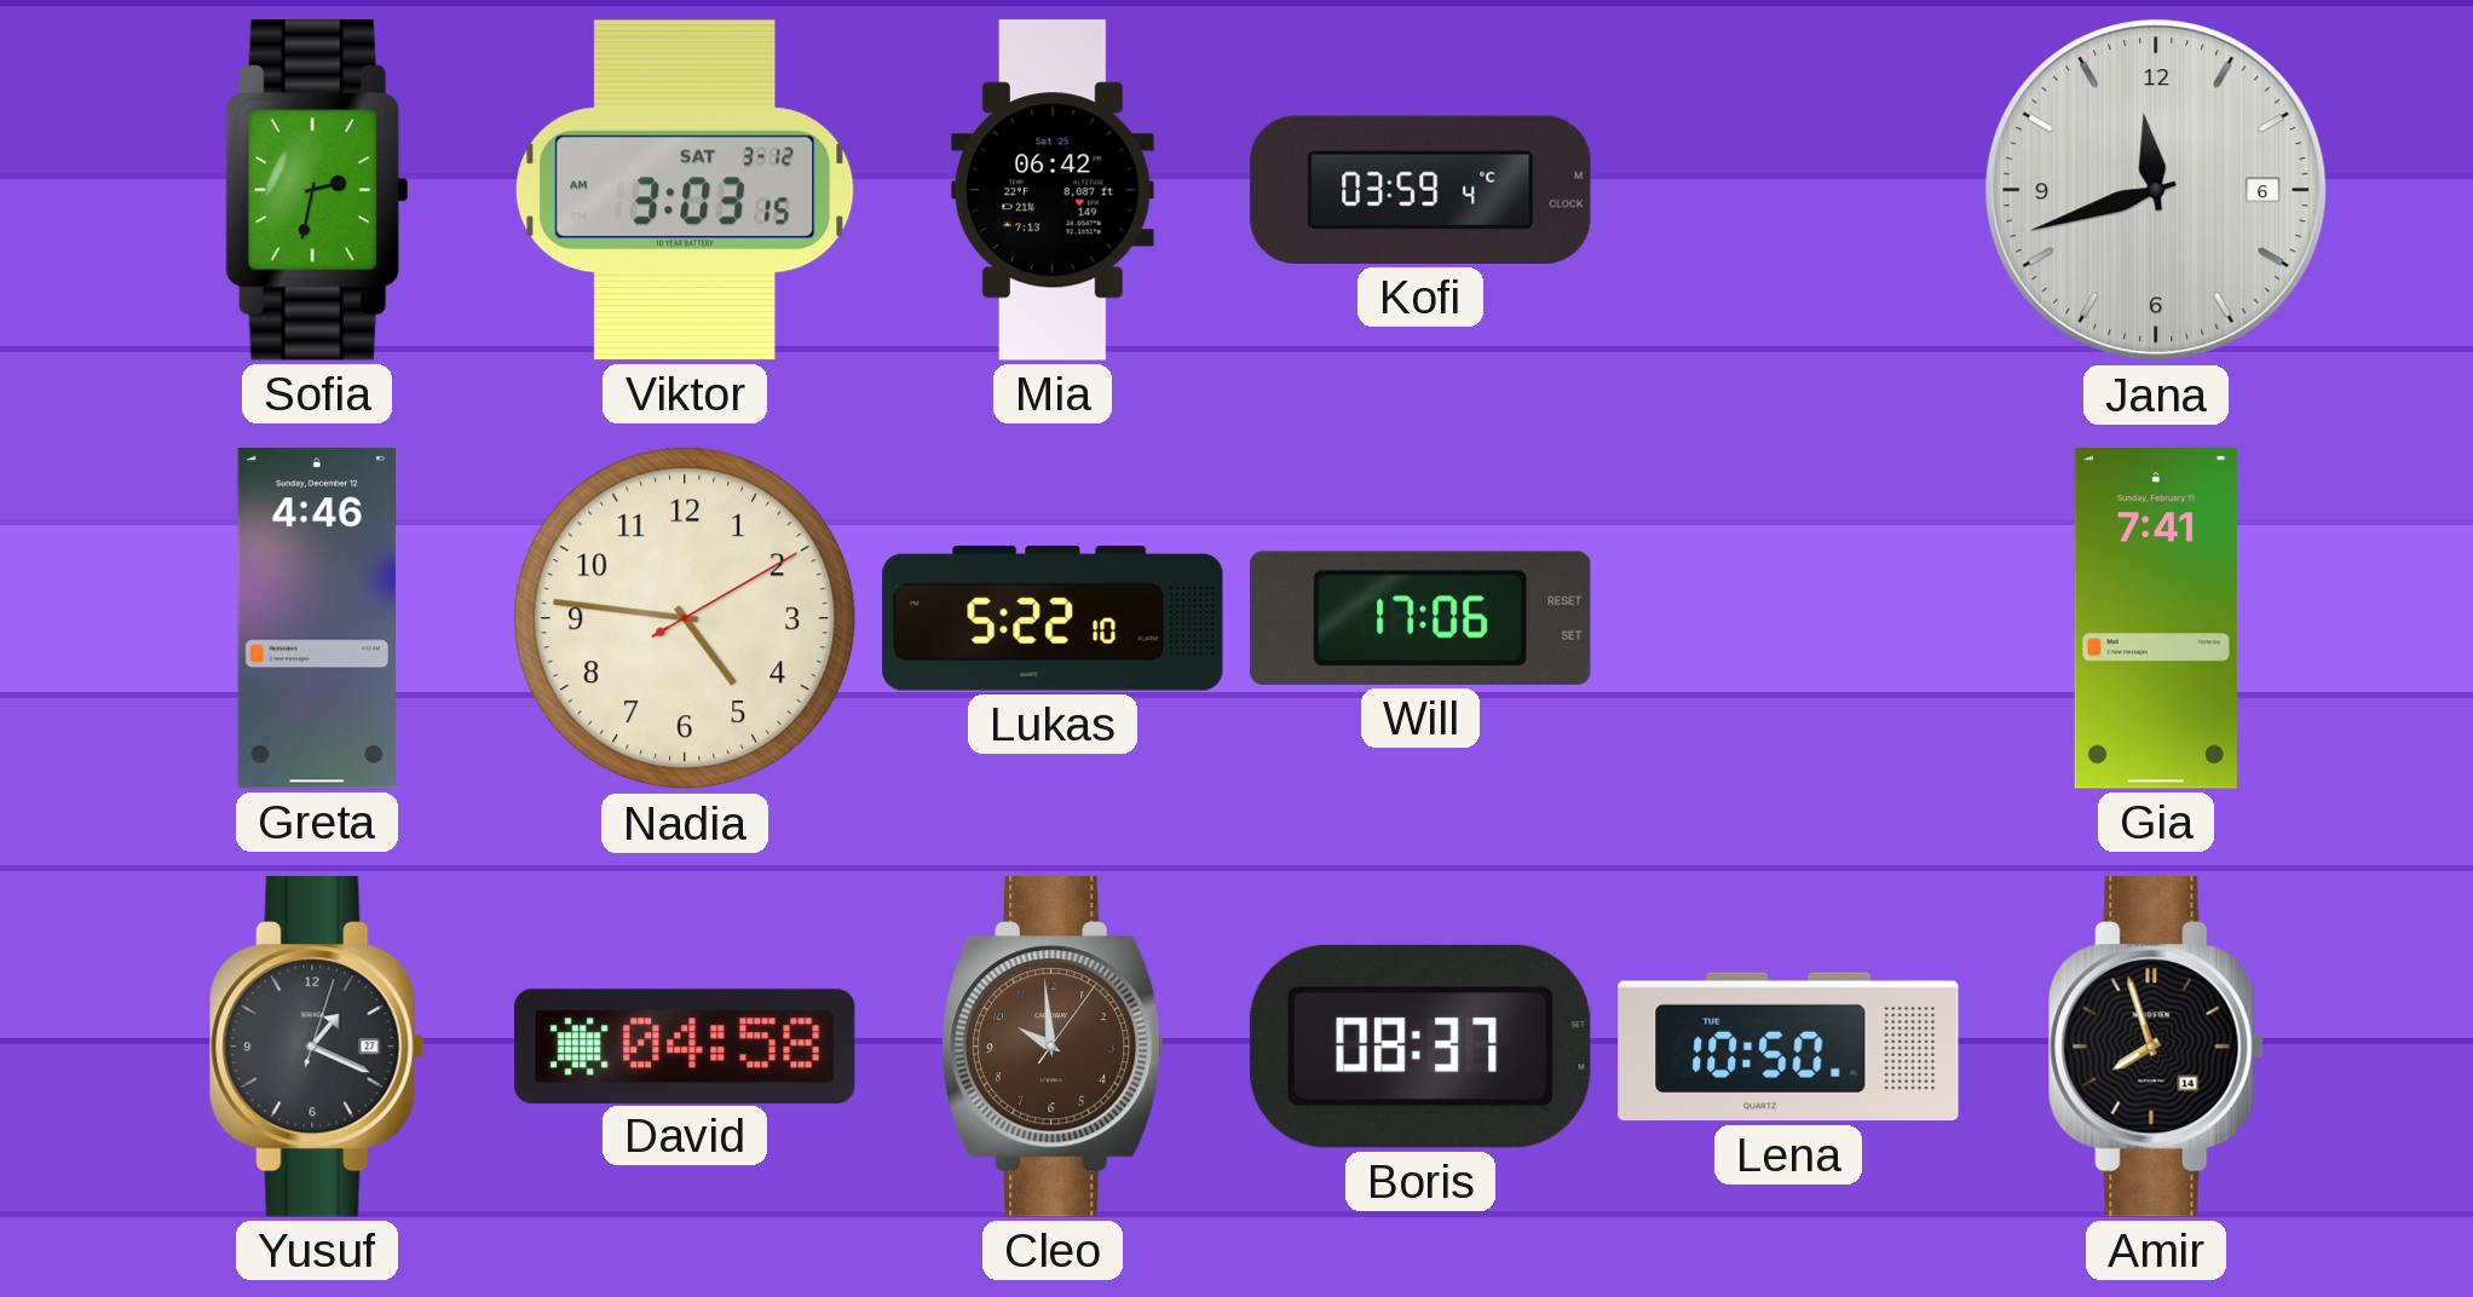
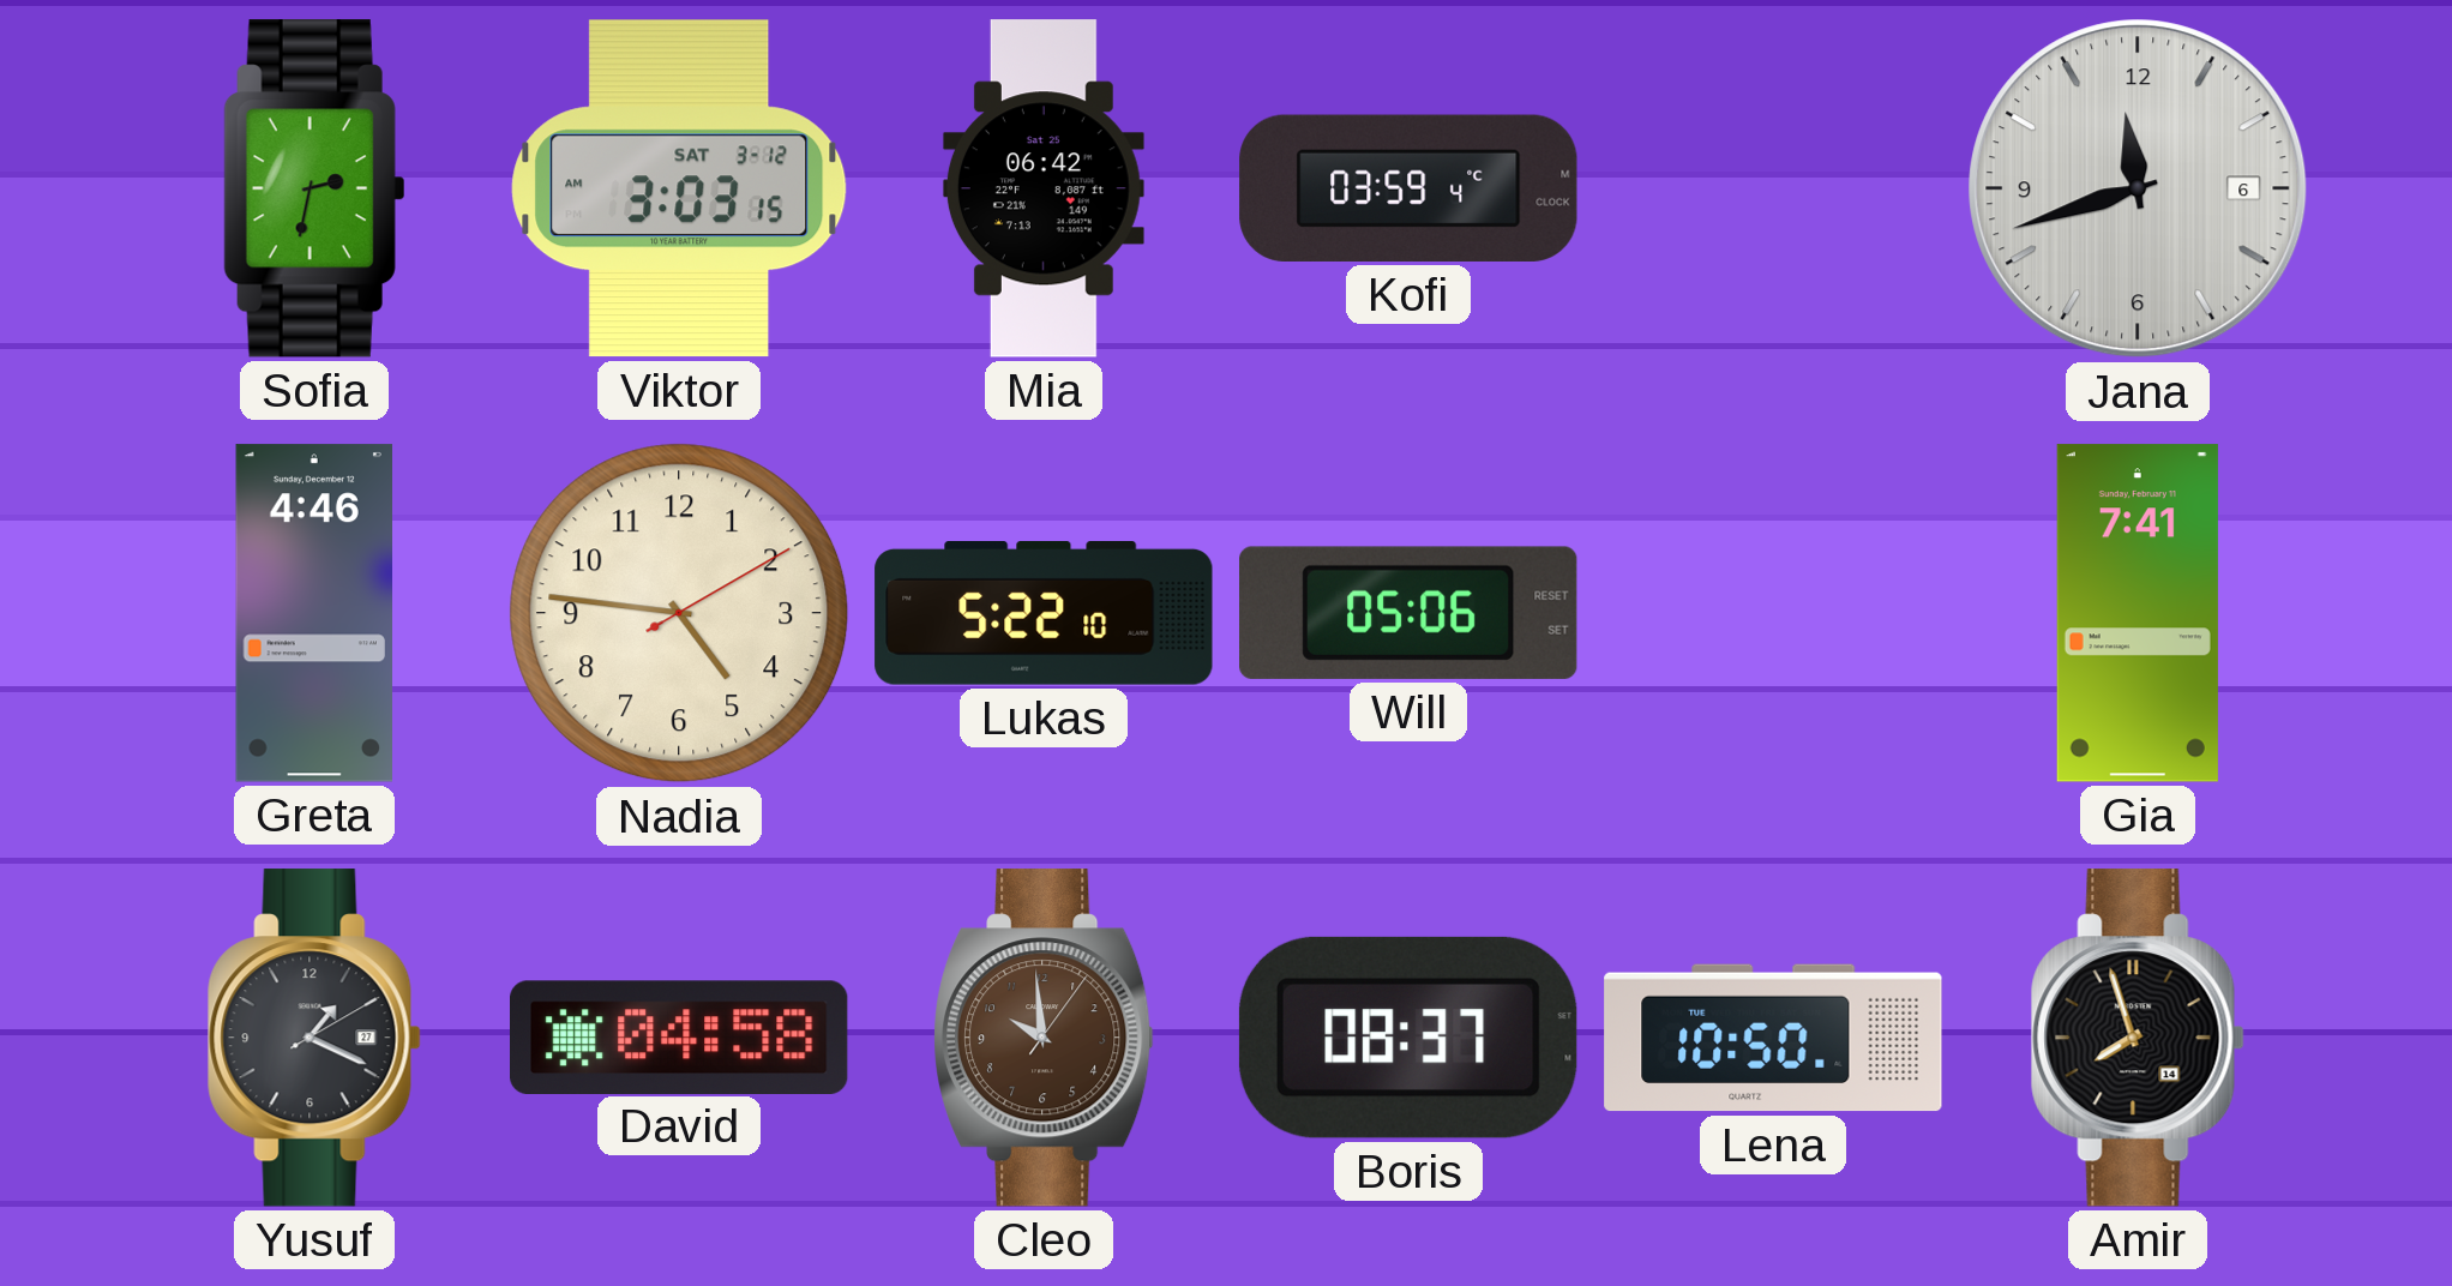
Will: 17:06 -> 05:06 (1410, 613)
Yusuf: 1:19:03 -> 1:19:10 (314, 1038)
